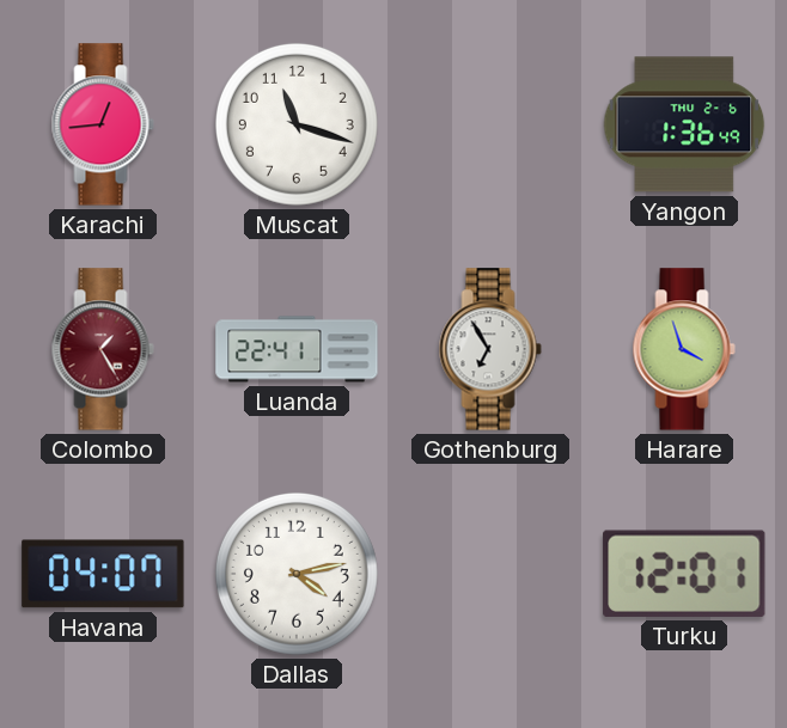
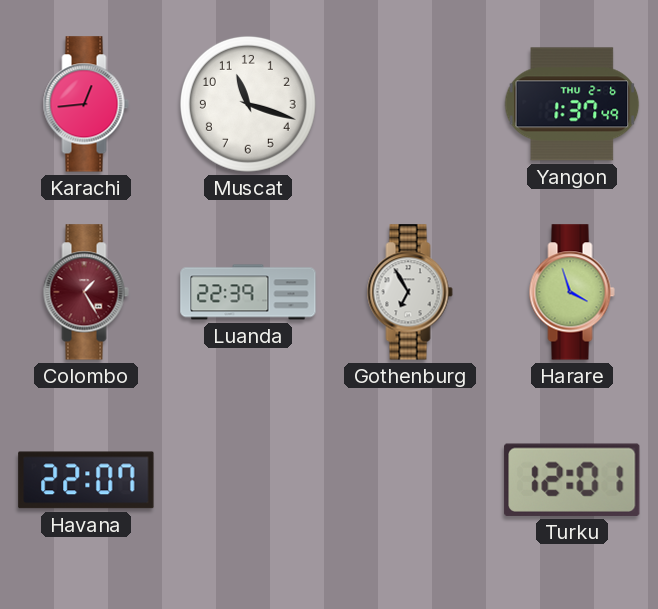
Yangon: 1:36 -> 1:37 (572, 104)
Luanda: 22:41 -> 22:39 (248, 292)
Havana: 04:07 -> 22:07 (86, 480)
Dallas: 4:13 -> none (297, 574)
